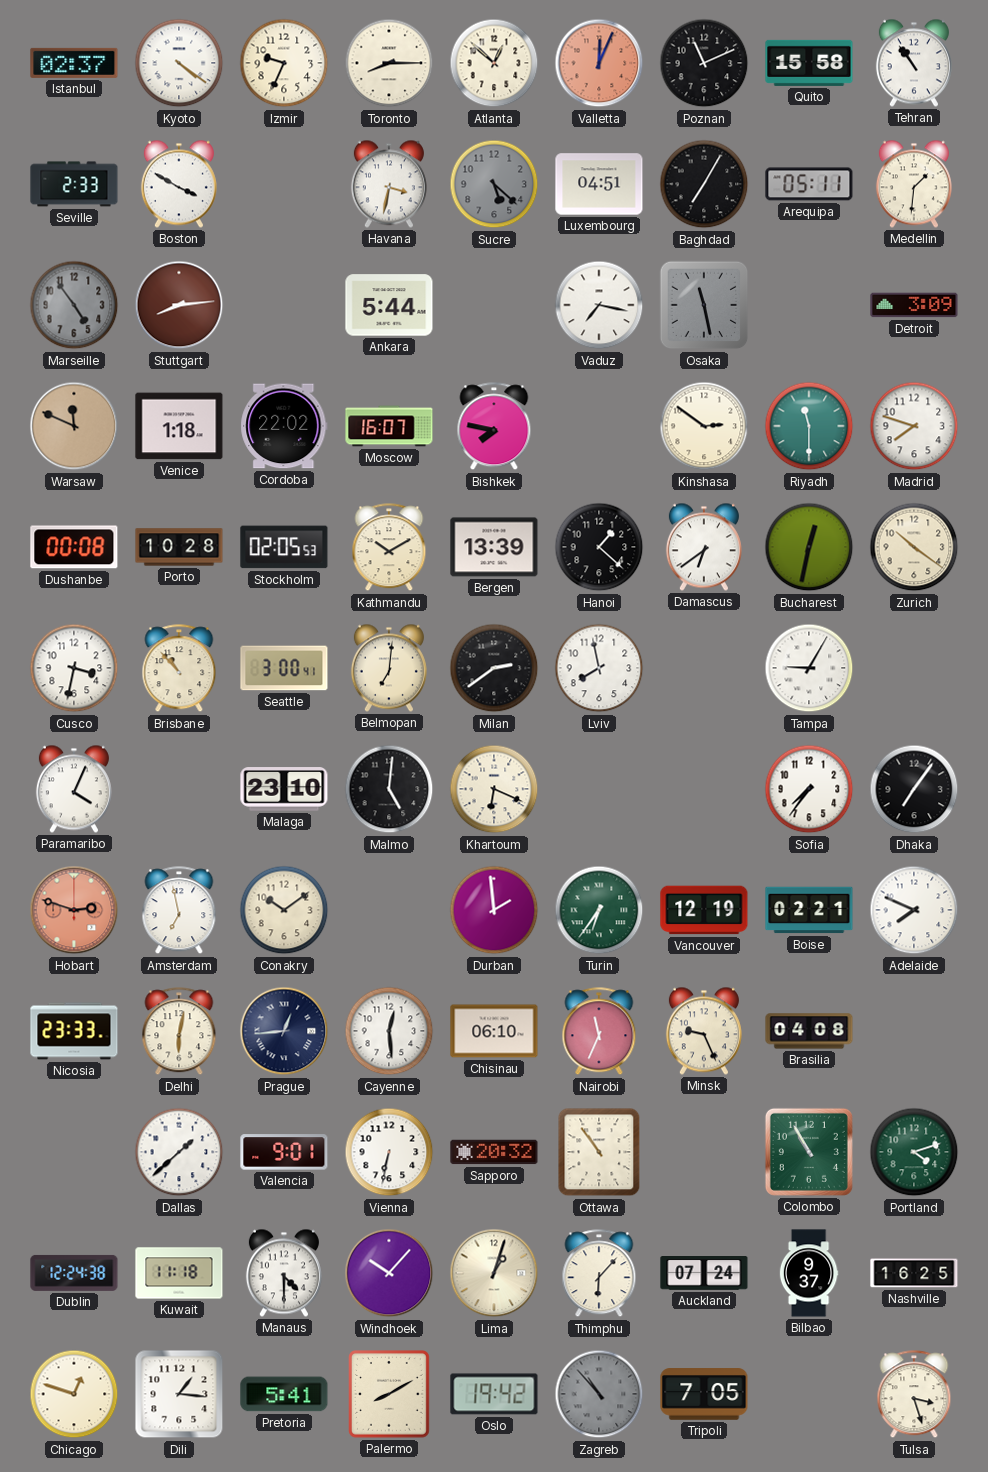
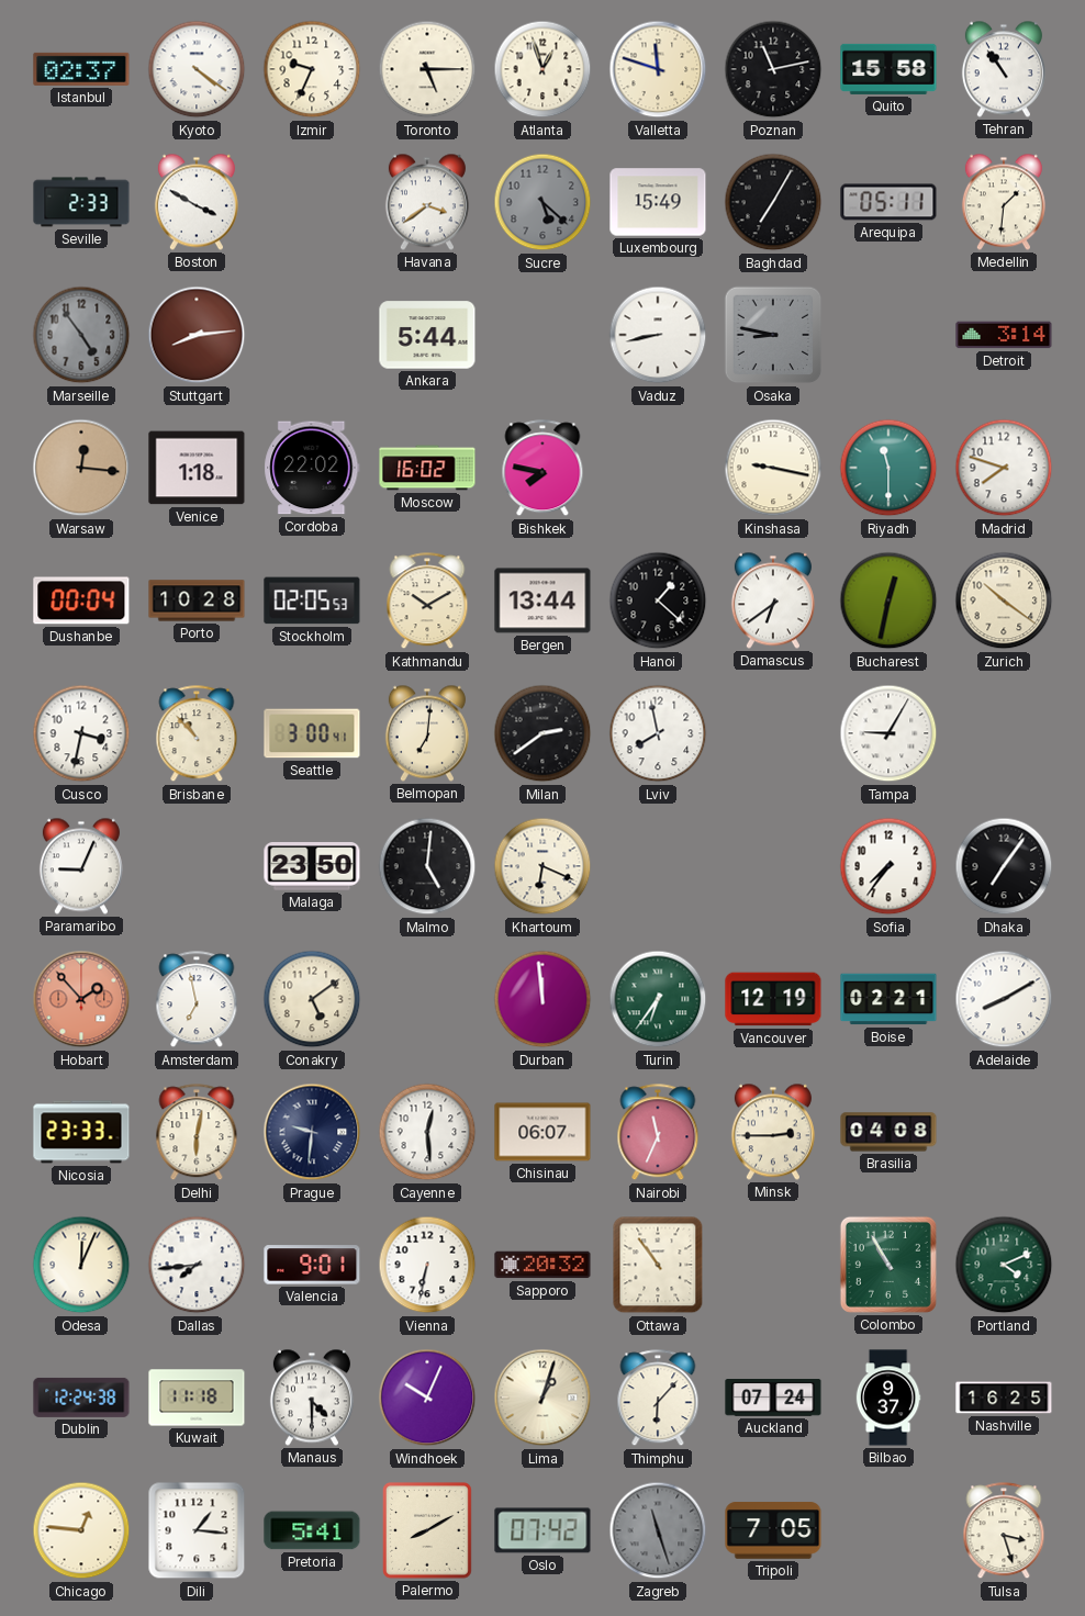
Toronto: 8:15 -> 5:15 (427, 69)
Atlanta: 12:52 -> 12:57 (542, 69)
Valletta: 12:04 -> 11:48 (658, 69)
Valletta dial: salmon -> cream (658, 69)
Poznan: 11:11 -> 11:13 (773, 69)
Havana: 3:32 -> 3:39 (427, 202)
Luxembourg: 04:51 -> 15:49 (658, 202)
Vaduz: 7:17 -> 8:43 (658, 335)
Osaka: 11:28 -> 8:47 (773, 335)
Detroit: 3:09 -> 3:14 (1004, 335)
Warsaw: 11:49 -> 12:16 (81, 468)
Moscow: 16:07 -> 16:02 (427, 468)
Kinshasa: 2:51 -> 9:17 (773, 468)
Dushanbe: 00:08 -> 00:04 (81, 601)
Bergen: 13:39 -> 13:44 (542, 601)
Paramaribo: 4:04 -> 9:04 (81, 866)
Malaga: 23:10 -> 23:50 (312, 866)
Hobart: 2:48 -> 1:53 (81, 999)
Conakry: 10:09 -> 5:09 (312, 999)
Durban: 1:59 -> 11:59 (542, 999)
Adelaide: 7:49 -> 8:10 (1004, 999)
Prague: 12:44 -> 9:31 (312, 1132)
Chisinau: 06:10 -> 06:07 (542, 1132)
Minsk: 9:26 -> 2:45 (773, 1132)
Odesa: none -> 12:04 (81, 1265)
Dallas: 1:38 -> 7:44 (197, 1265)
Portland: 4:12 -> 4:11 (1004, 1265)
Windhoek: 10:07 -> 10:04 (427, 1398)
Chicago: 12:48 -> 12:46 (81, 1530)
Oslo: 19:42 -> 07:42 (542, 1530)
Zagreb: 10:53 -> 11:27 (658, 1530)
